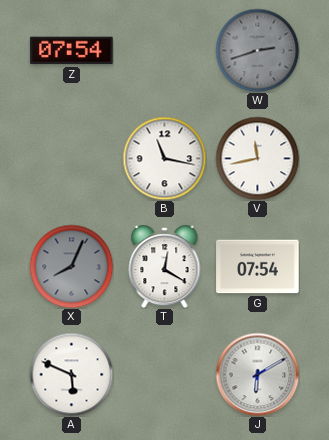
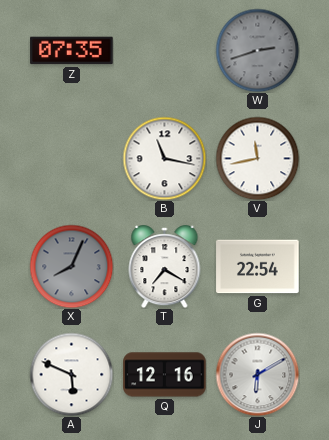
Z: 07:54 -> 07:35 (72, 51)
T: 12:20 -> 7:20 (165, 267)
G: 07:54 -> 22:54 (258, 267)
Q: none -> 12:16 (165, 375)
